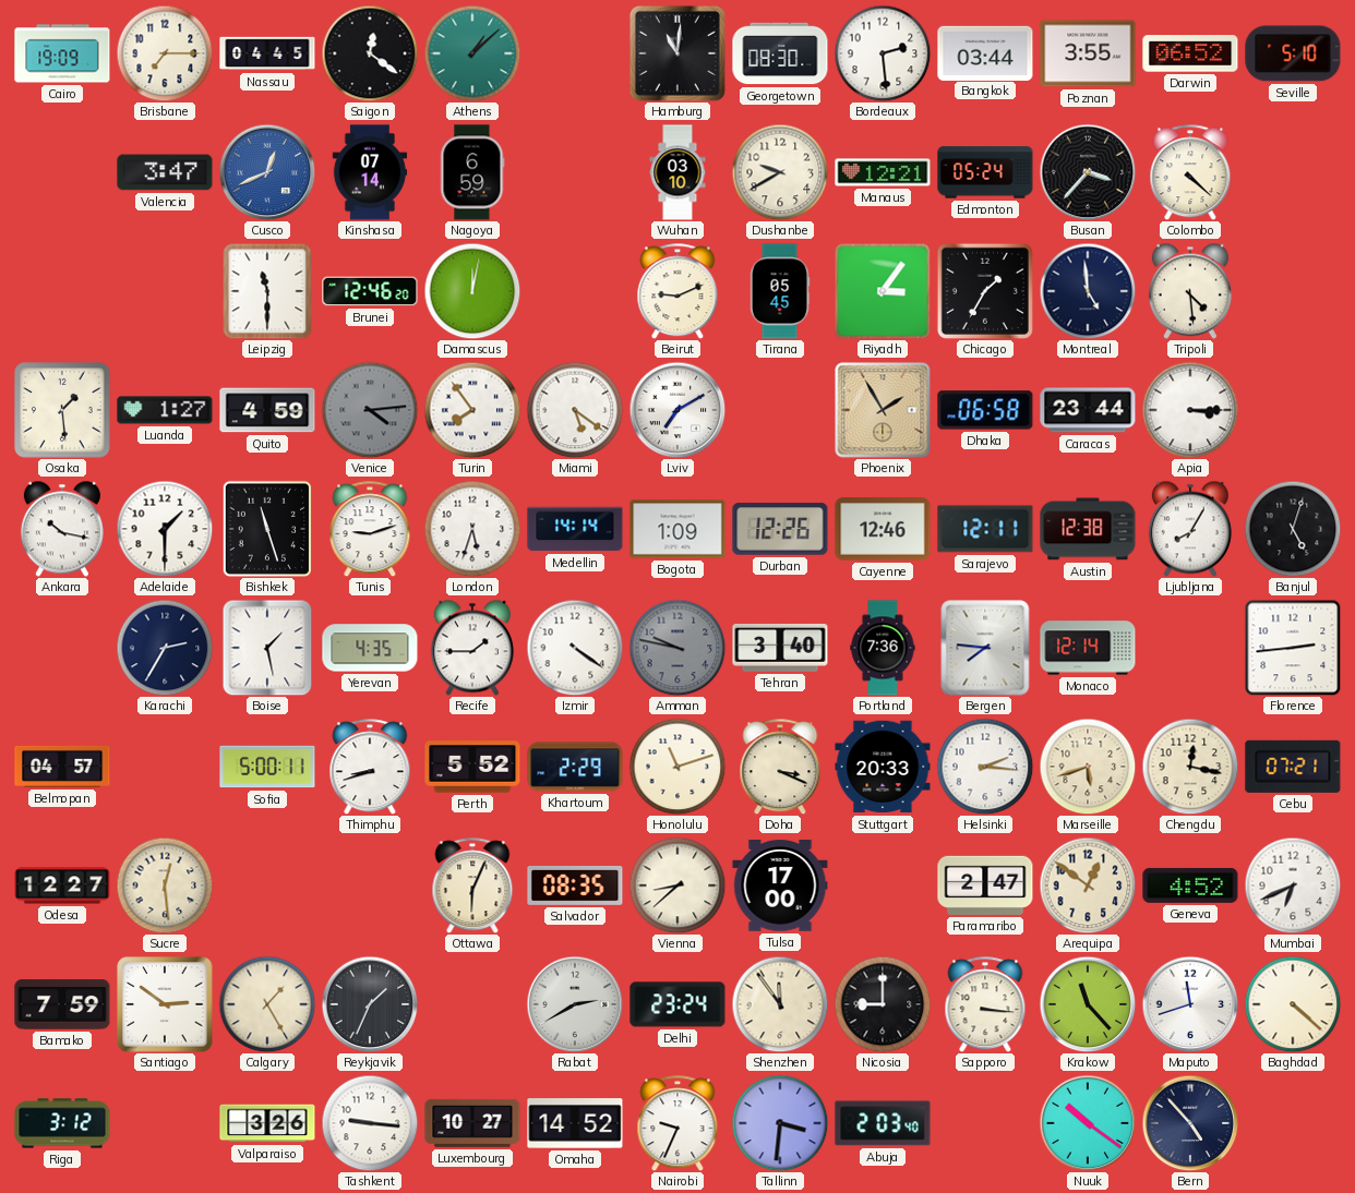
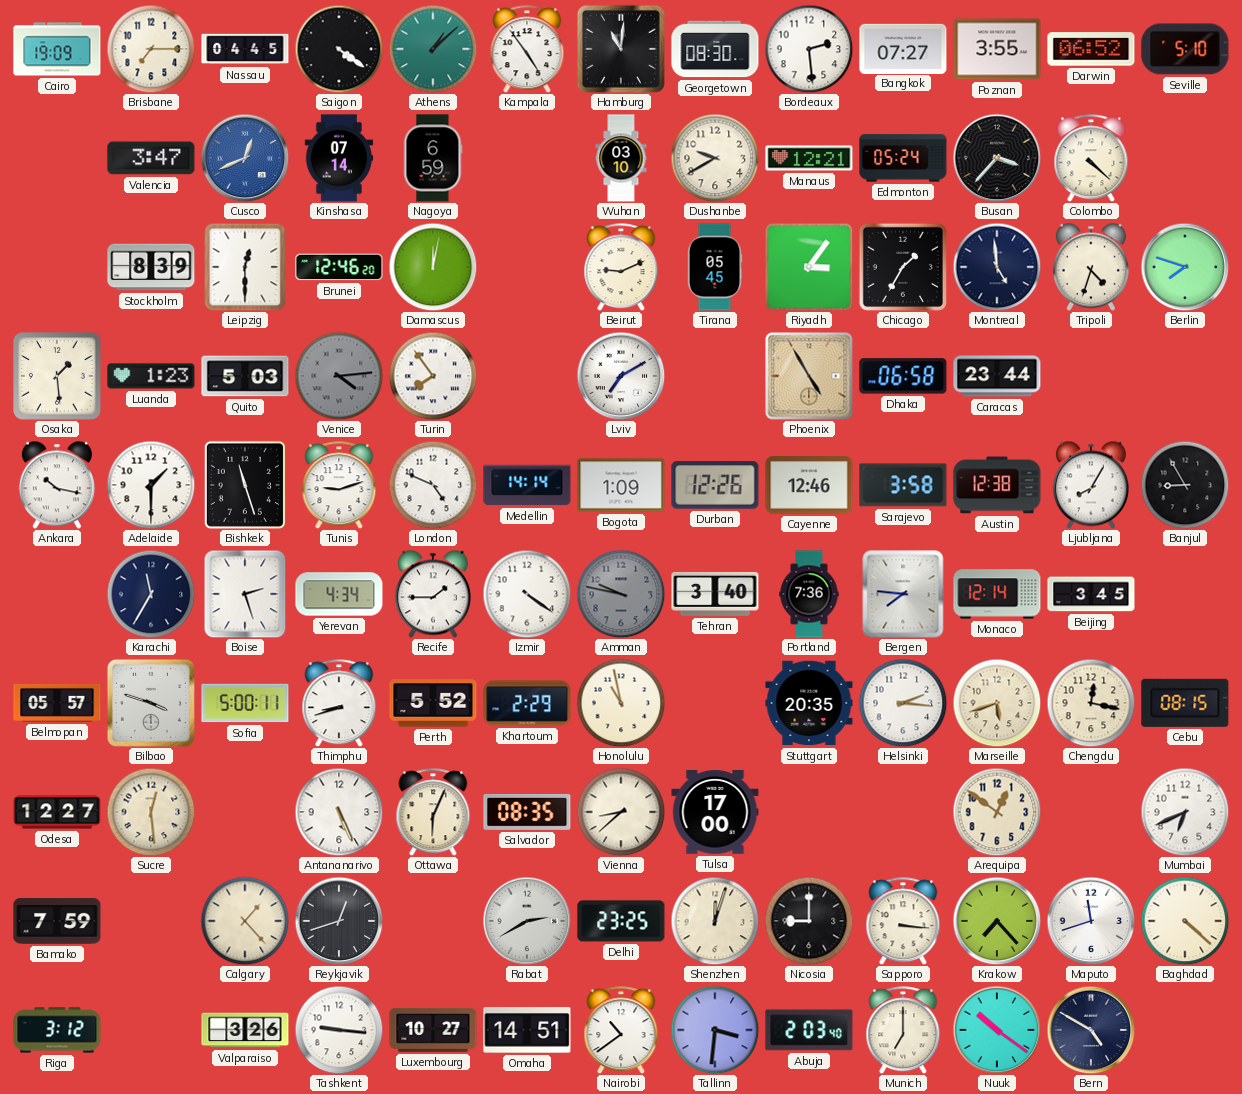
Saigon: 12:21 -> 4:21 (339, 49)
Kampala: none -> 4:54 (527, 49)
Bangkok: 03:44 -> 07:27 (903, 48)
Stockholm: none -> 8:39 (151, 267)
Leipzig: 11:30 -> 12:30 (245, 267)
Tripoli: 4:29 -> 4:33 (1091, 267)
Berlin: none -> 7:48 (1185, 267)
Luanda: 1:27 -> 1:23 (151, 376)
Quito: 4:59 -> 5:03 (245, 376)
Miami: 5:21 -> none (575, 410)
Phoenix: 1:55 -> 4:55 (809, 376)
Apia: 3:15 -> none (1190, 410)
London: 5:33 -> 4:49 (433, 485)
Sarajevo: 12:11 -> 3:58 (903, 485)
Banjul: 5:03 -> 8:55 (1185, 485)
Karachi: 2:35 -> 11:35 (151, 594)
Boise: 1:28 -> 2:27 (245, 594)
Yerevan: 4:35 -> 4:34 (339, 594)
Beijing: none -> 3:45 (1091, 594)
Florence: 2:44 -> none (1293, 648)
Belmopan: 04:57 -> 05:57 (57, 703)
Bilbao: none -> 3:48 (151, 703)
Honolulu: 11:12 -> 10:58 (621, 703)
Doha: 3:19 -> none (780, 767)
Stuttgart: 20:33 -> 20:35 (809, 703)
Cebu: 07:21 -> 08:15 (1185, 703)
Antananarivo: none -> 5:26 (339, 812)
Paramaribo: 2:47 -> none (985, 885)
Geneva: 4:52 -> none (1190, 885)
Santiago: 2:51 -> none (165, 1004)
Calgary: 1:25 -> 1:23 (245, 921)
Reykjavik: 1:34 -> 12:42 (339, 921)
Delhi: 23:24 -> 23:25 (621, 921)
Shenzhen: 11:54 -> 12:03 (715, 921)
Krakow: 11:23 -> 7:23 (997, 921)
Omaha: 14:52 -> 14:51 (527, 1030)
Nairobi: 9:34 -> 10:39 (621, 1030)
Munich: none -> 7:00 (903, 1030)
Bern: 4:53 -> 4:50 (1091, 1030)
